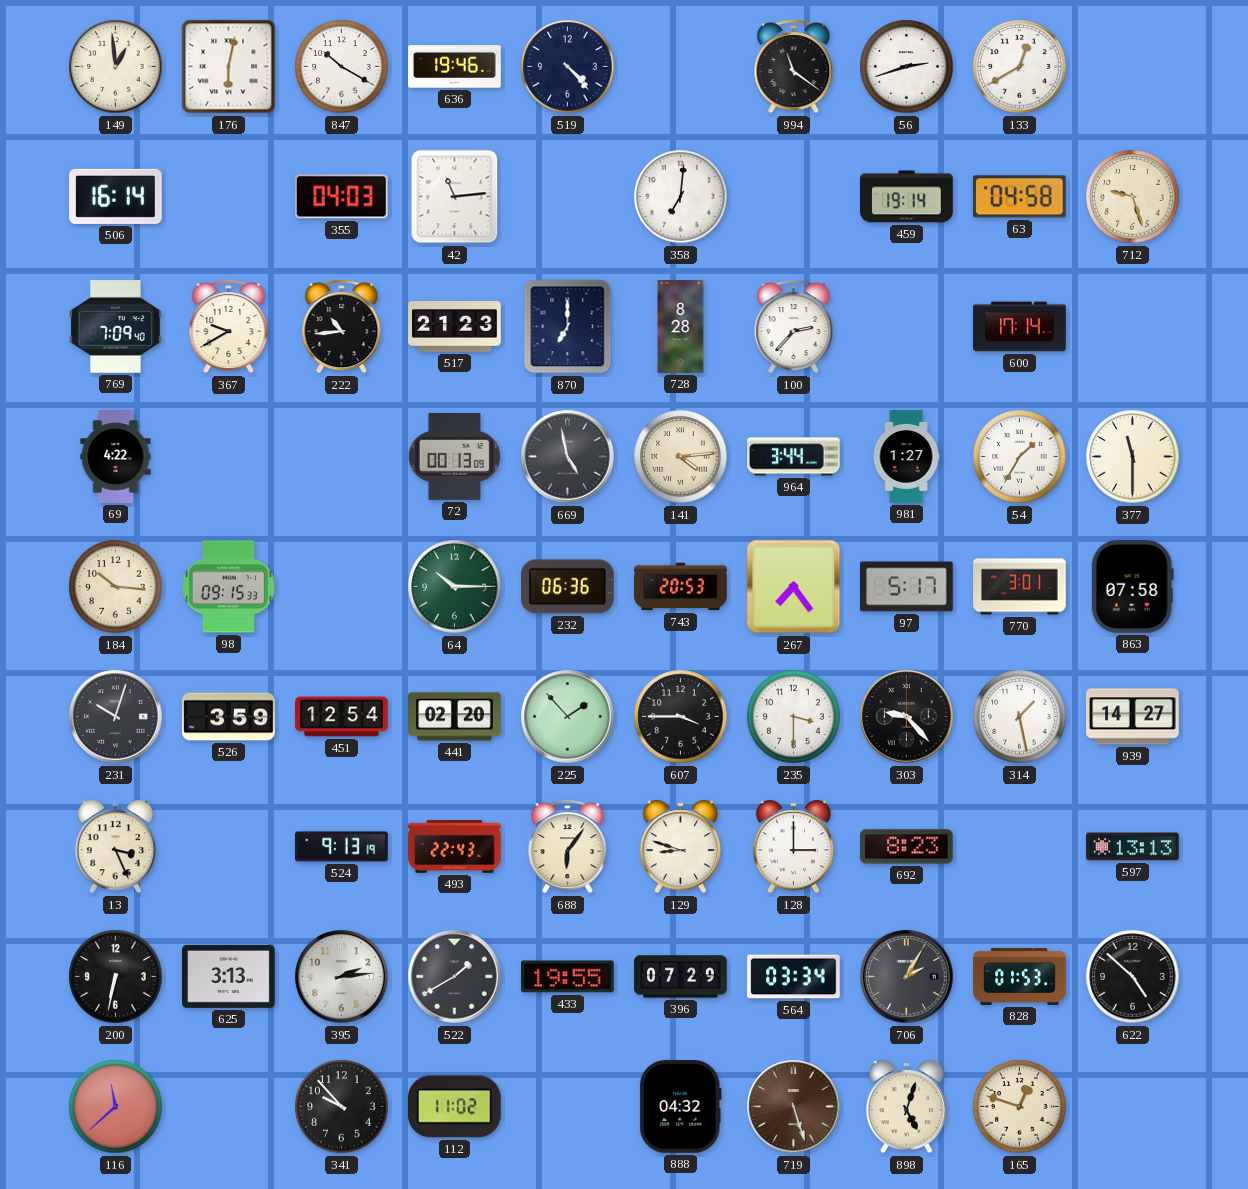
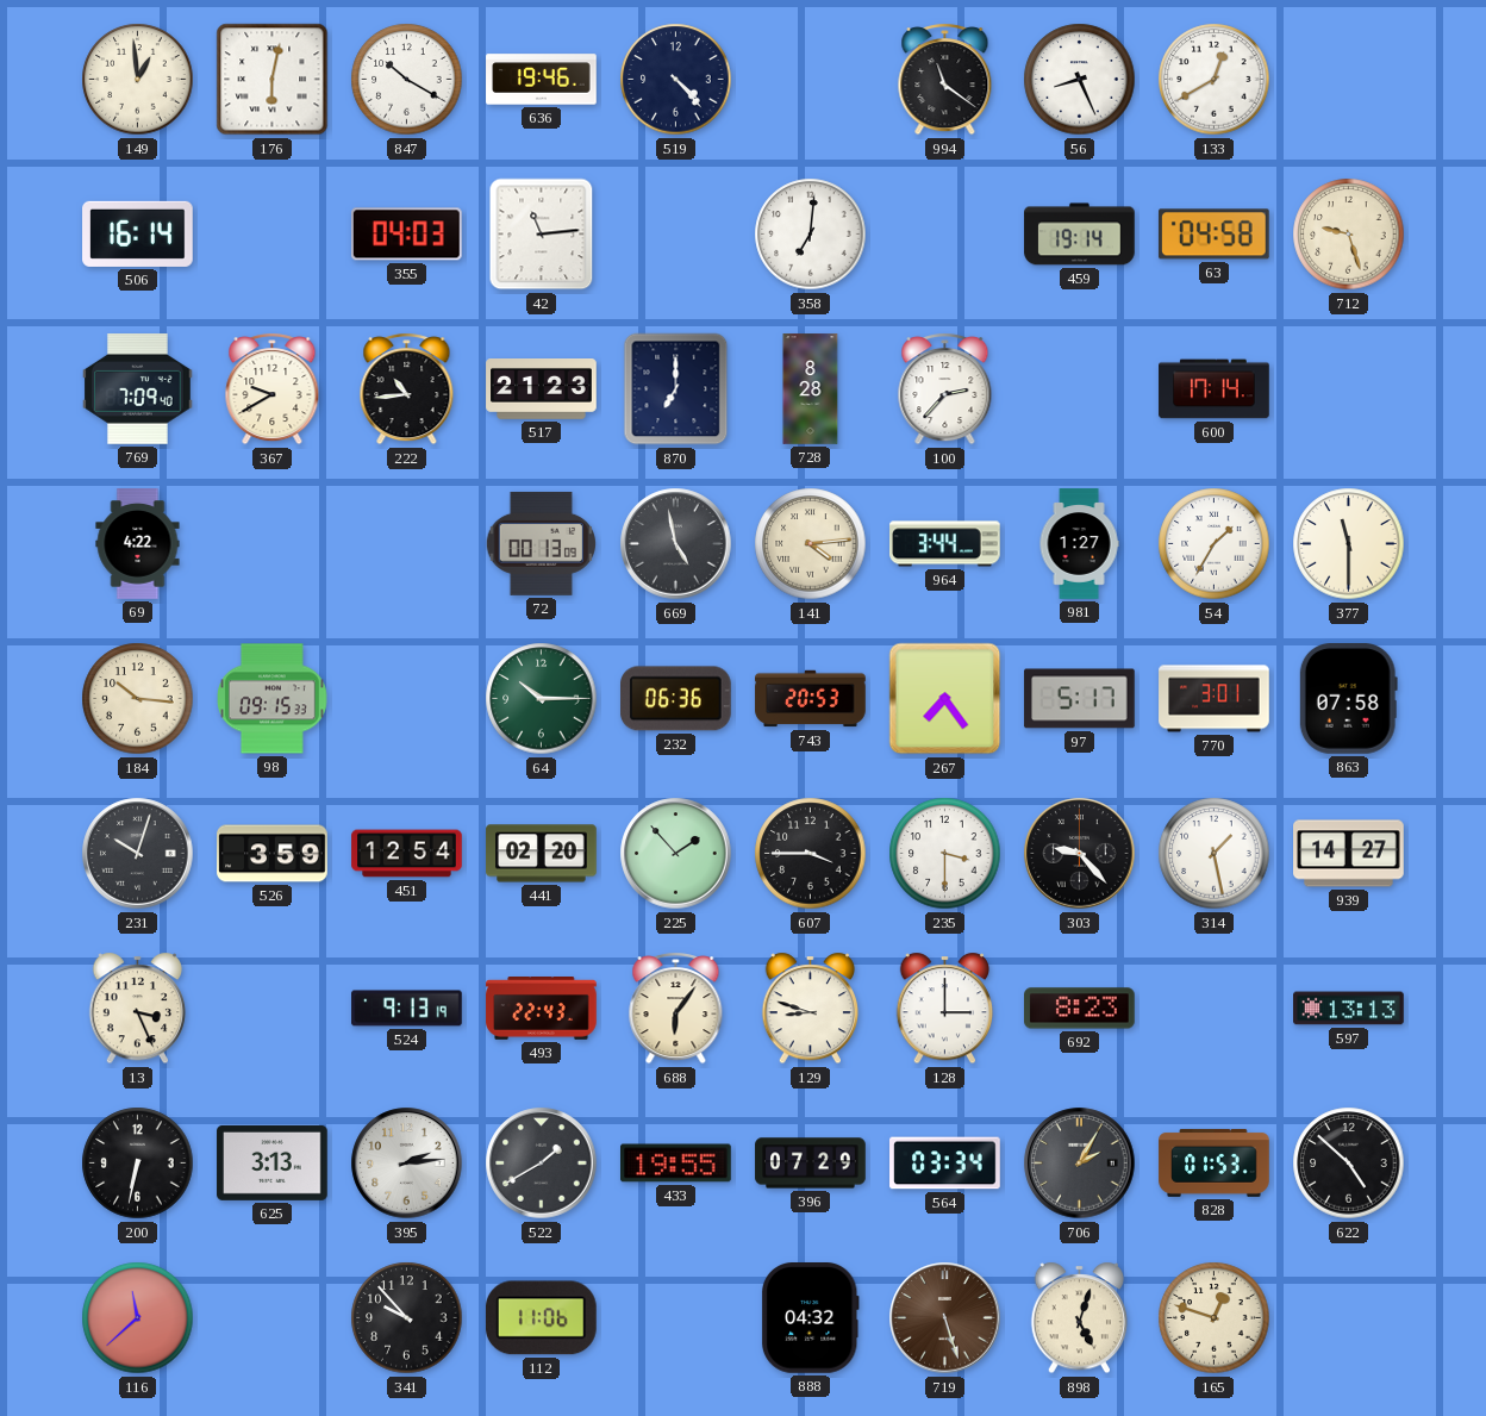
56: 2:42 -> 8:26 (1080, 80)
112: 11:02 -> 11:06 (541, 1318)
